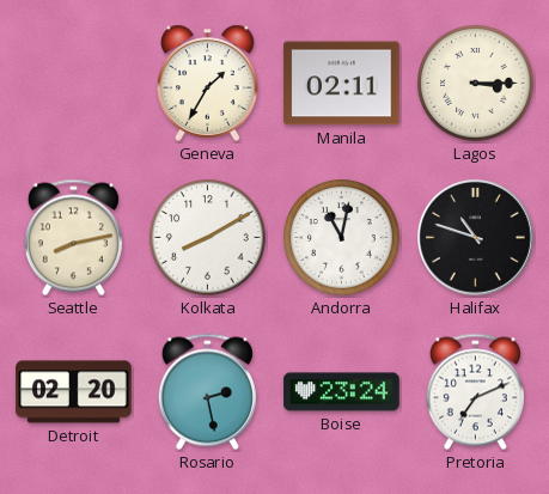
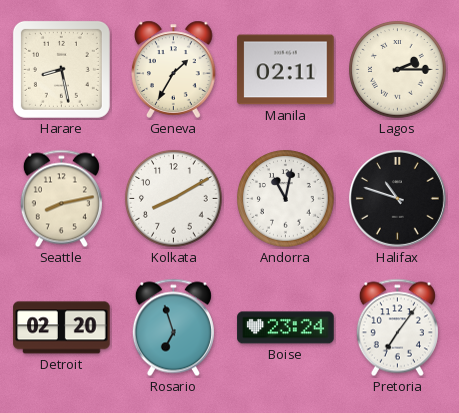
Harare: none -> 8:28 (61, 69)
Lagos: 3:15 -> 2:15 (398, 70)
Rosario: 2:28 -> 6:57 (173, 328)
Pretoria: 7:11 -> 7:06 (397, 328)
